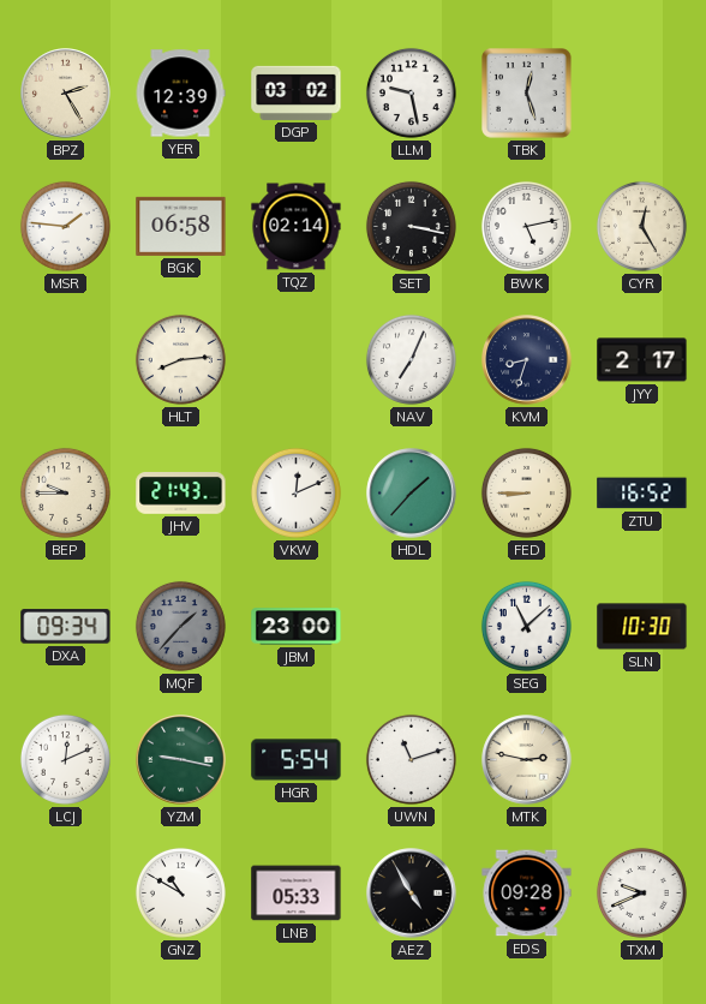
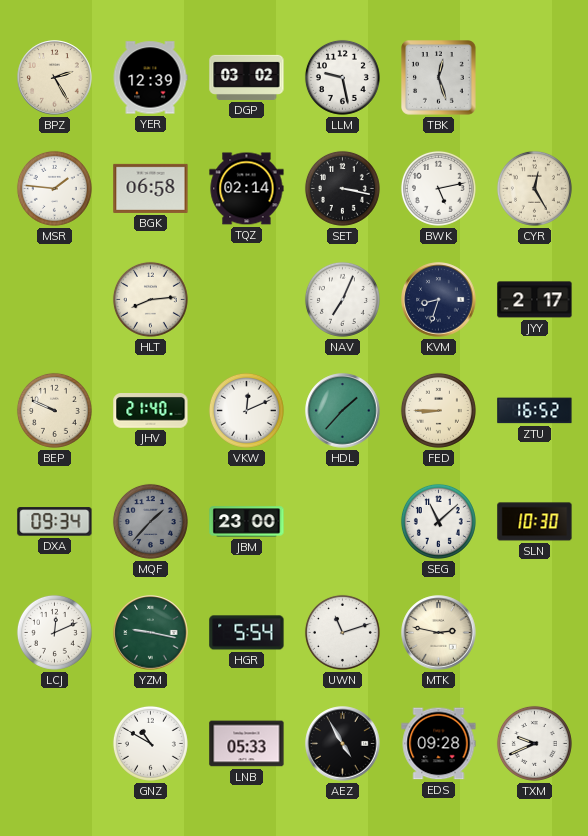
BEP: 9:45 -> 9:49 (54, 410)
JHV: 21:43 -> 21:40 (151, 411)
